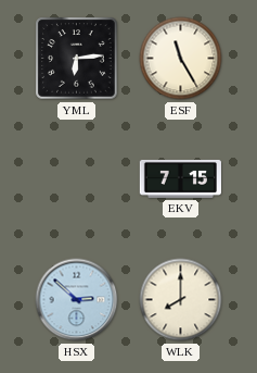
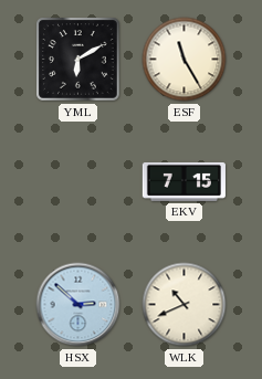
YML: 6:14 -> 6:10 (78, 60)
WLK: 8:00 -> 10:41 (185, 305)
